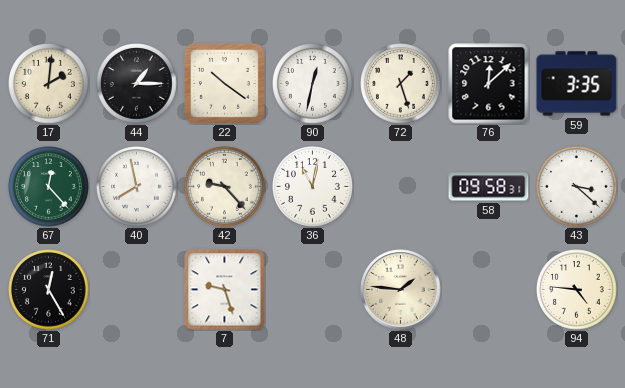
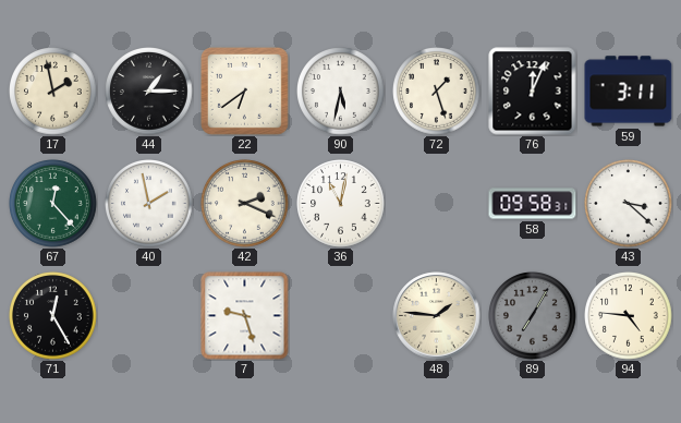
17: 2:01 -> 1:58 (53, 92)
22: 10:21 -> 6:39 (244, 90)
90: 12:32 -> 5:32 (341, 92)
76: 12:08 -> 12:04 (533, 92)
59: 3:35 -> 3:11 (629, 92)
40: 7:58 -> 1:58 (149, 204)
42: 9:23 -> 2:19 (245, 204)
89: none -> 7:05 (533, 316)
